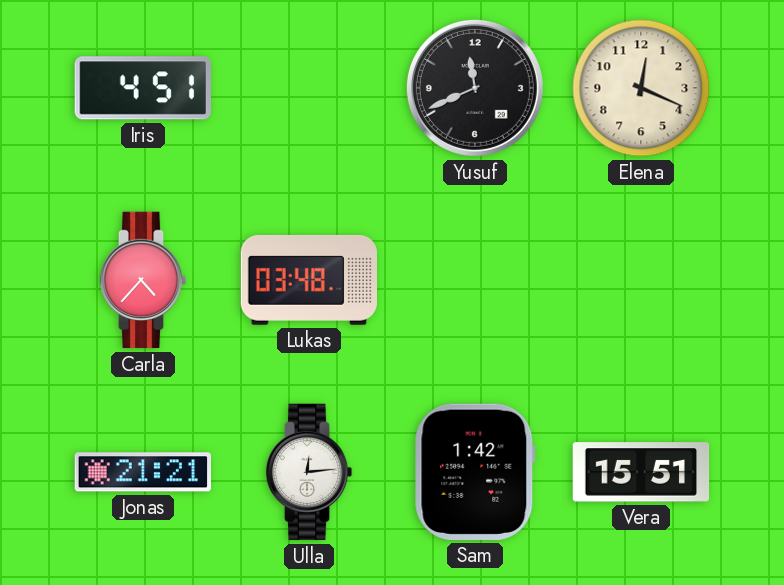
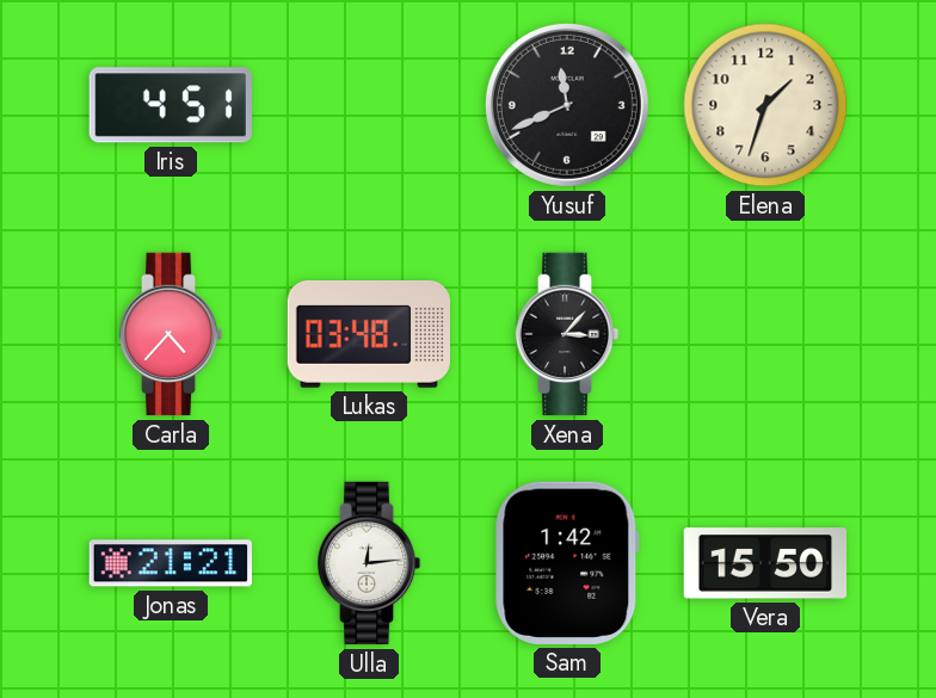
Elena: 12:19 -> 1:33 (765, 105)
Xena: none -> 3:07 (567, 334)
Vera: 15:51 -> 15:50 (765, 563)
